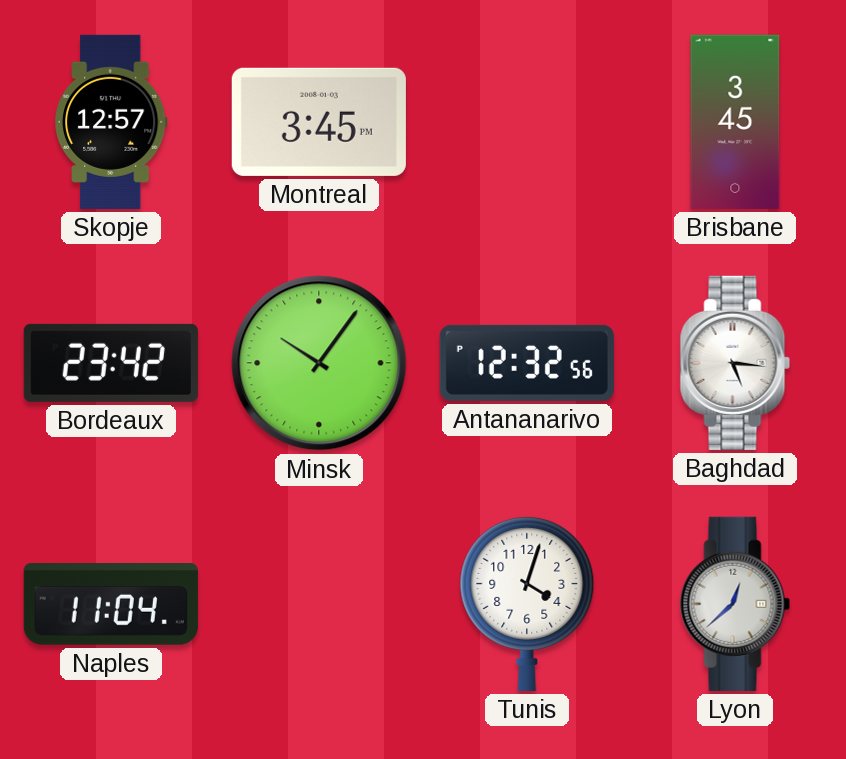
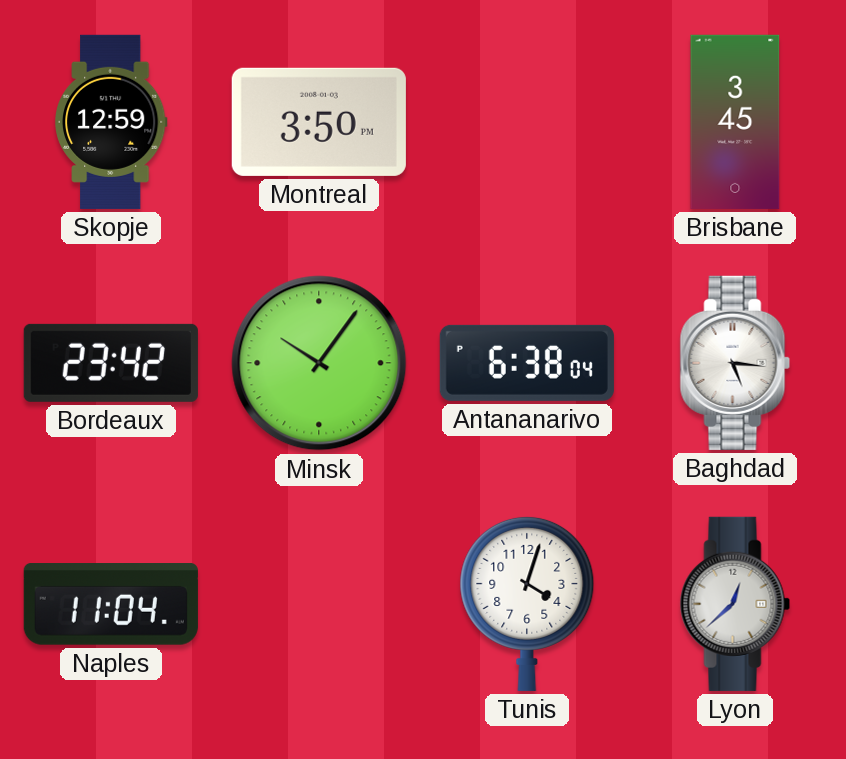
Skopje: 12:57 -> 12:59 (112, 122)
Montreal: 3:45 -> 3:50 (319, 122)
Antananarivo: 12:32 -> 6:38 (527, 363)
